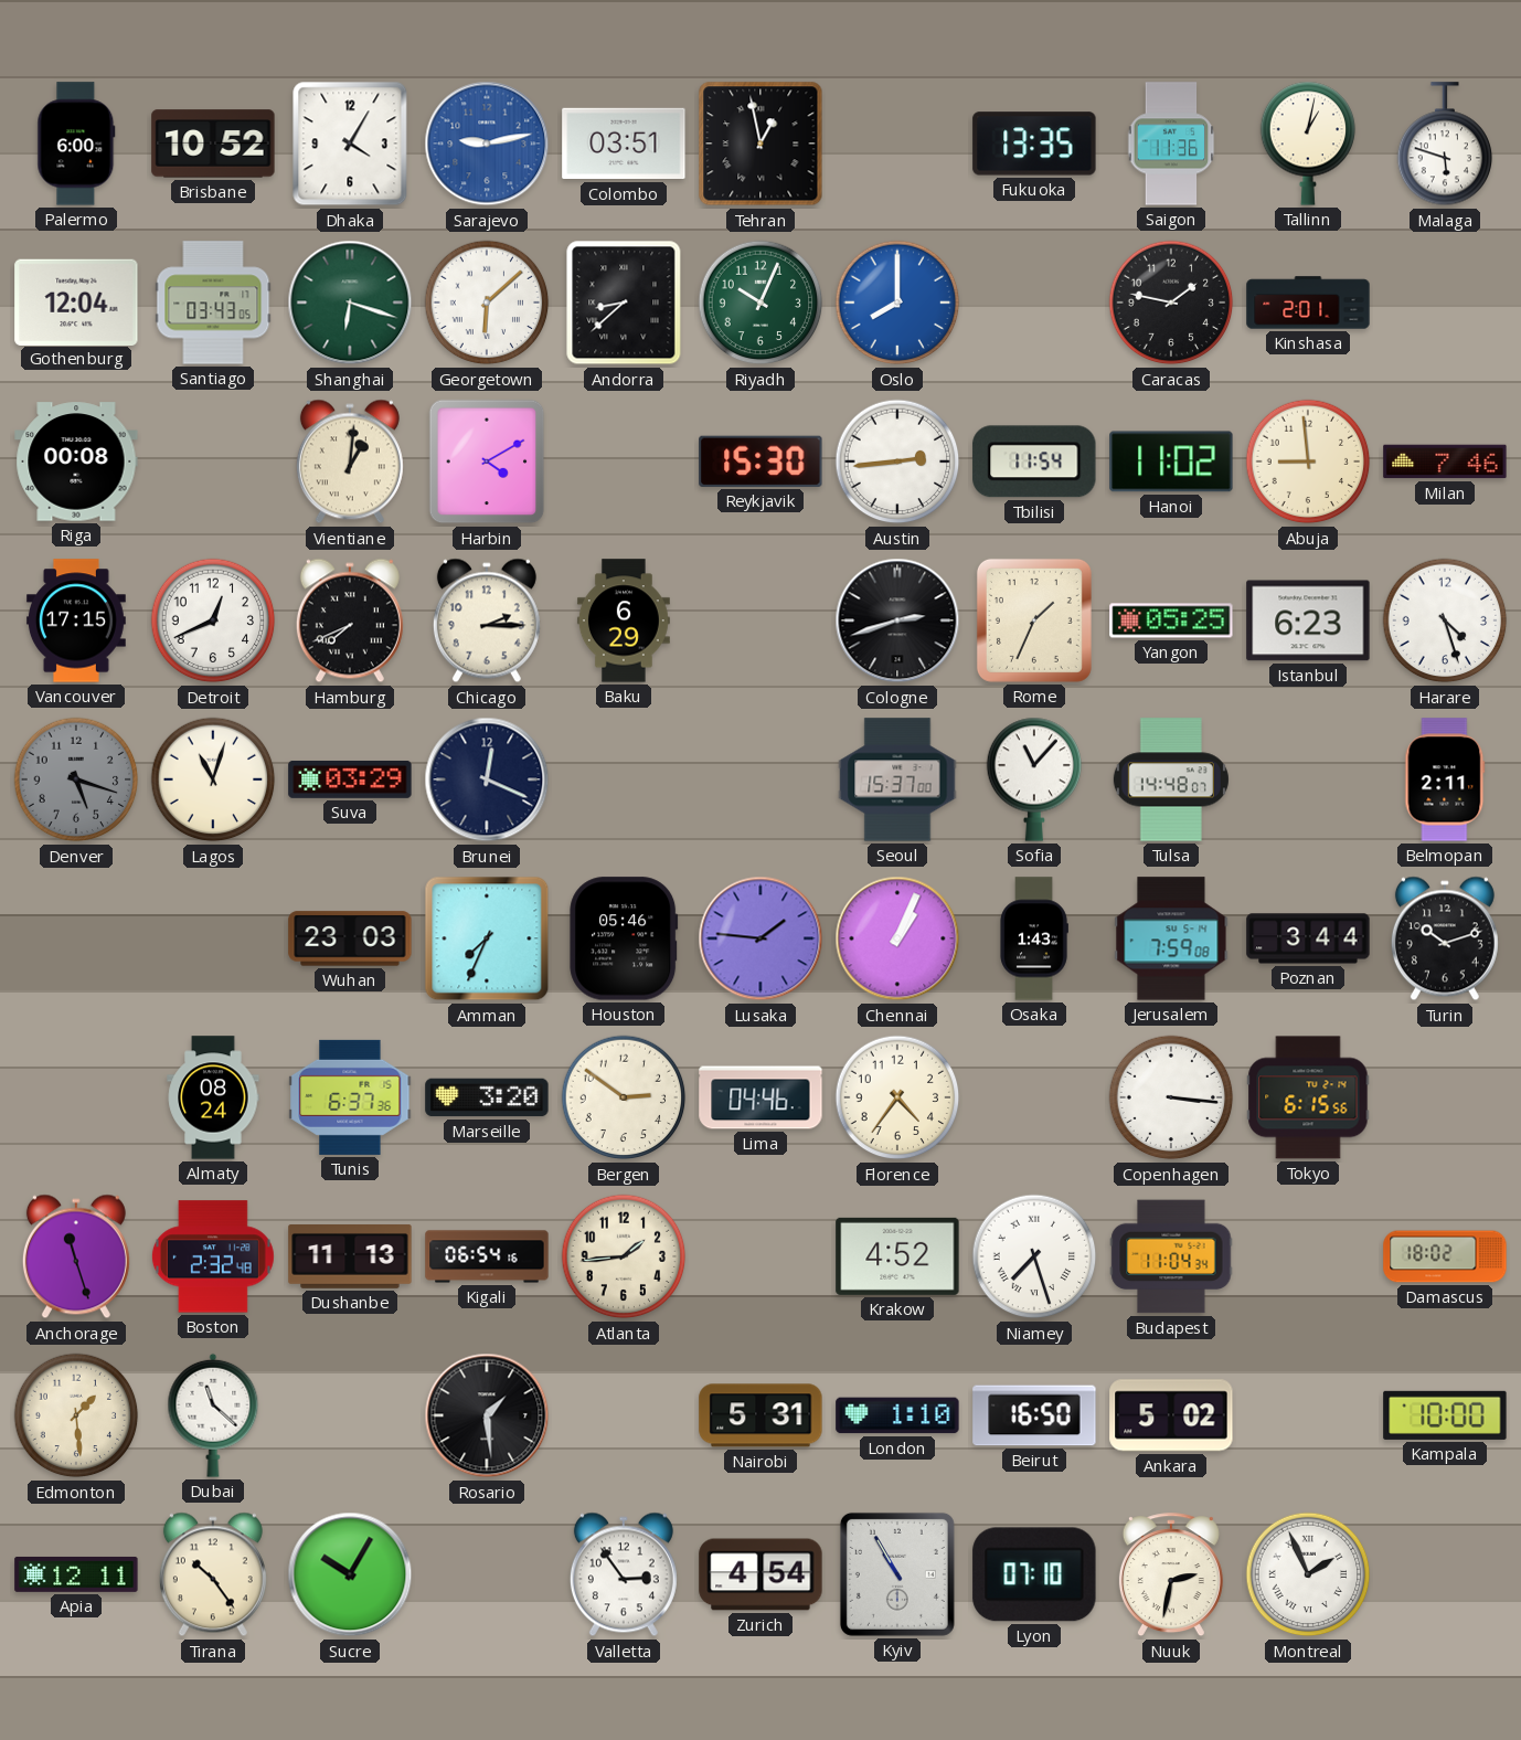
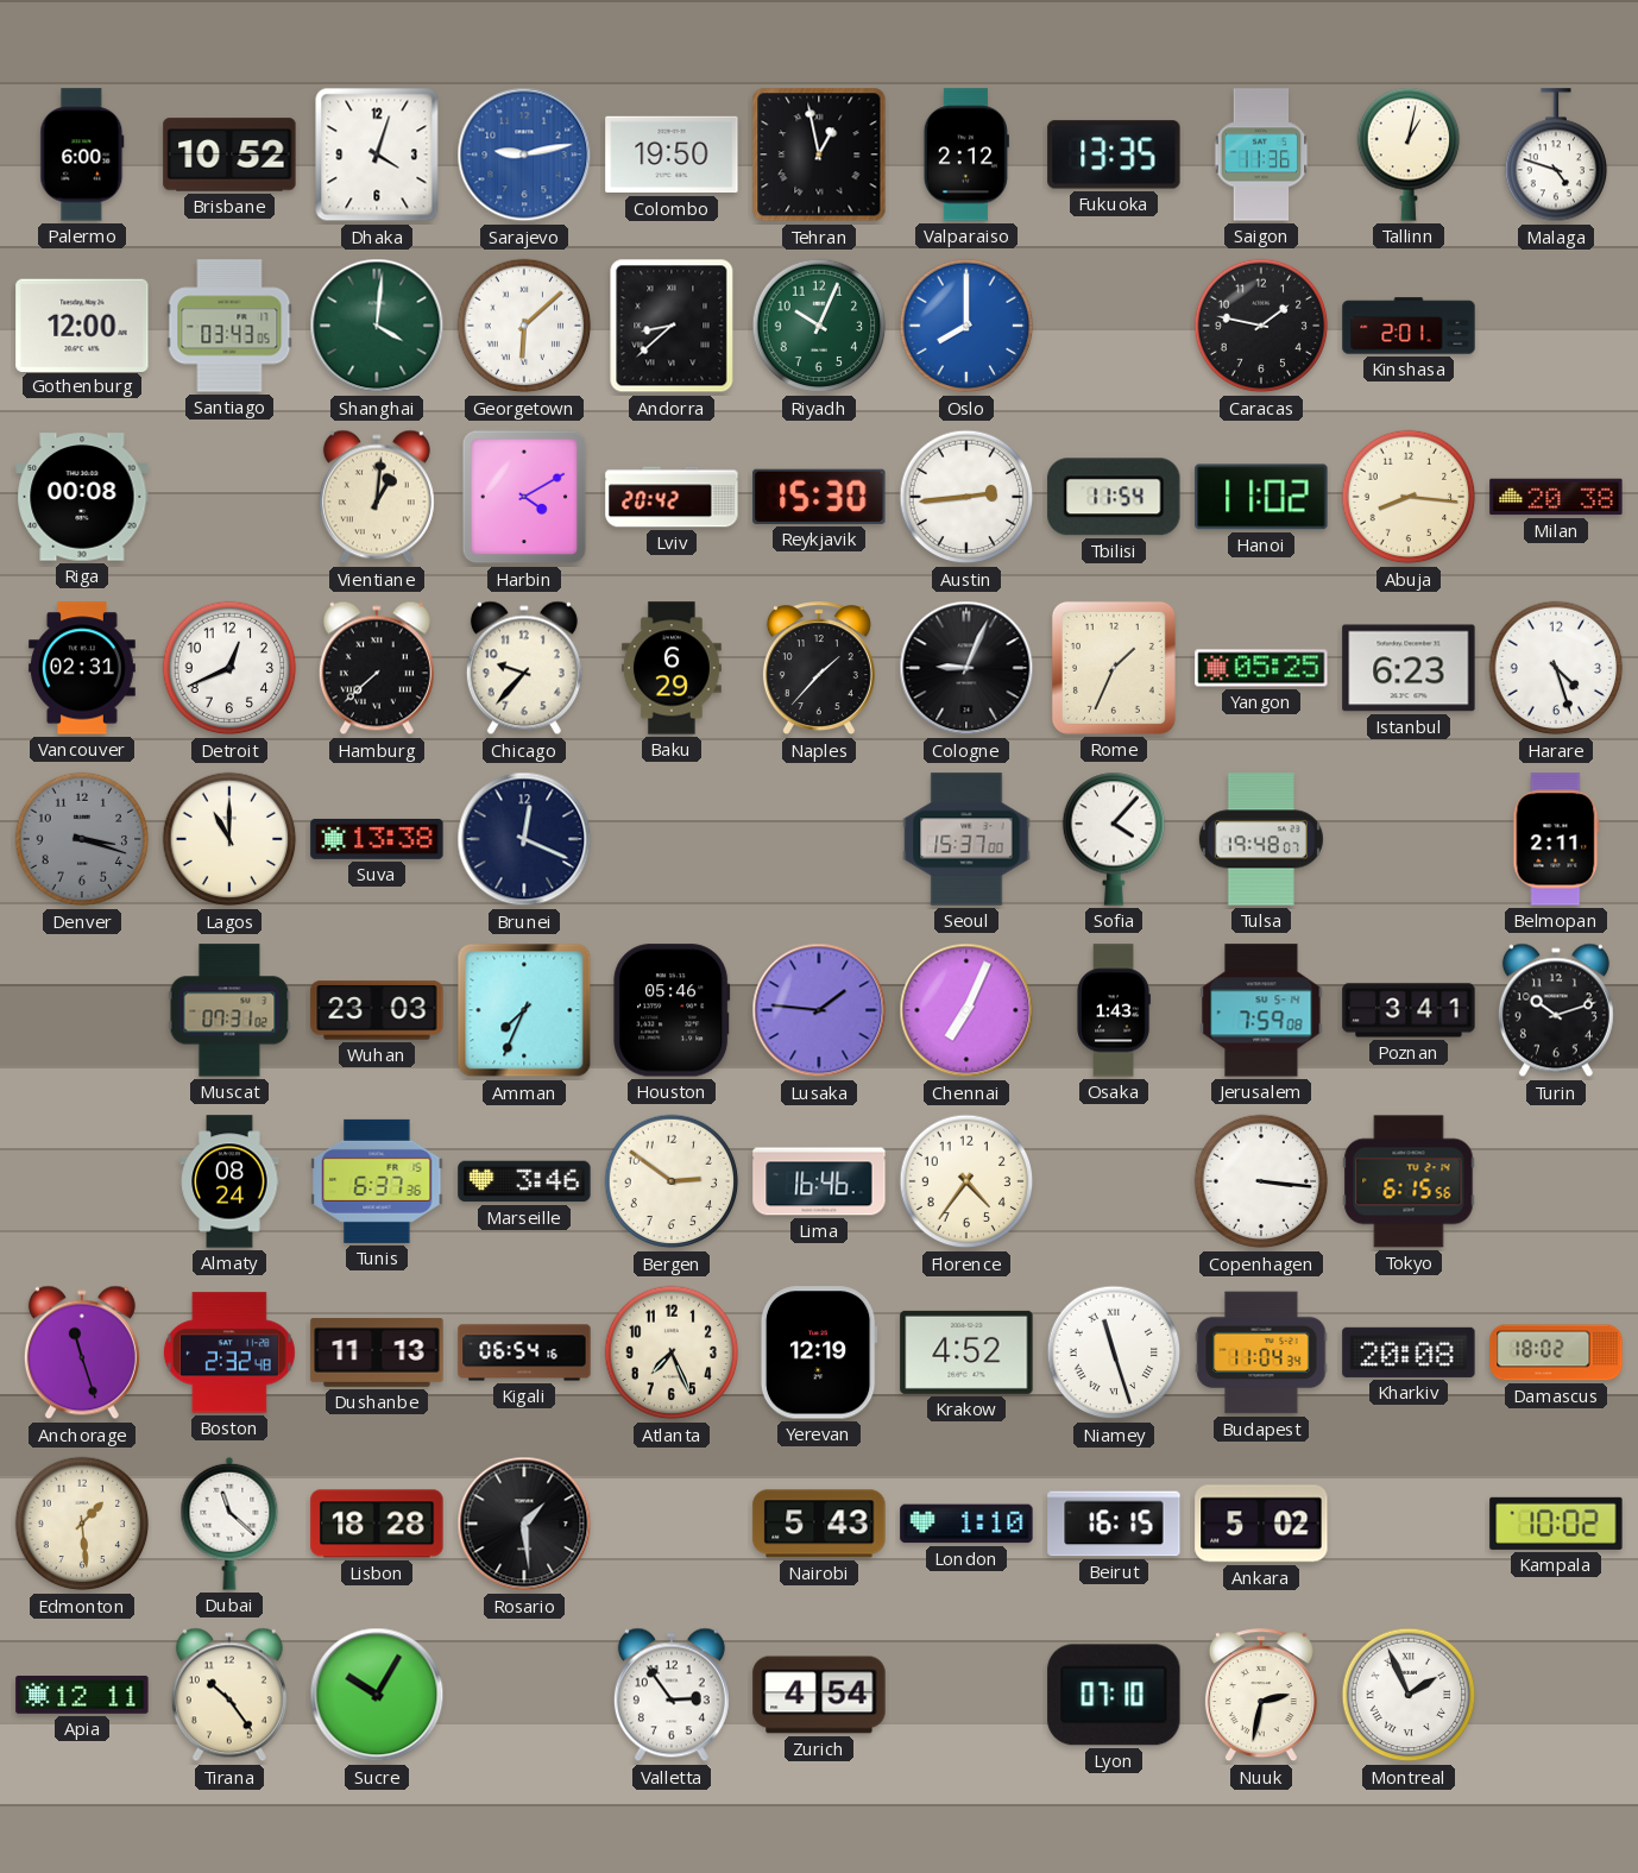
Dhaka: 4:05 -> 4:03 (377, 154)
Colombo: 03:51 -> 19:50 (672, 154)
Valparaiso: none -> 2:12 (966, 154)
Malaga: 5:48 -> 4:48 (1556, 156)
Gothenburg: 12:04 -> 12:00 (82, 324)
Shanghai: 6:18 -> 4:01 (377, 326)
Lviv: none -> 20:42 (672, 497)
Abuja: 8:59 -> 8:16 (1409, 497)
Milan: 7:46 -> 20:38 (1556, 497)
Vancouver: 17:15 -> 02:31 (82, 668)
Hamburg: 7:41 -> 7:38 (377, 668)
Chicago: 2:15 -> 9:37 (524, 668)
Naples: none -> 1:37 (819, 669)
Cologne: 2:42 -> 9:04 (966, 668)
Denver: 5:18 -> 3:18 (82, 839)
Lagos: 11:03 -> 11:00 (229, 839)
Suva: 03:29 -> 13:38 (377, 839)
Sofia: 11:07 -> 4:07 (1114, 839)
Tulsa: 14:48 -> 19:48 (1261, 839)
Muscat: none -> 07:31 (229, 1010)
Chennai: 1:04 -> 7:04 (966, 1010)
Poznan: 3:44 -> 3:41 (1409, 1010)
Marseille: 3:20 -> 3:46 (524, 1181)
Lima: 04:46 -> 16:46 (819, 1181)
Atlanta: 1:44 -> 7:26 (672, 1352)
Yerevan: none -> 12:19 (819, 1352)
Niamey: 7:27 -> 11:27 (1114, 1352)
Kharkiv: none -> 20:08 (1409, 1352)
Lisbon: none -> 18:28 (377, 1524)
Nairobi: 5:31 -> 5:43 (819, 1524)
Beirut: 16:50 -> 16:15 (1114, 1524)
Kampala: 10:00 -> 10:02 (1556, 1524)
Kyiv: 10:55 -> none (897, 1574)
